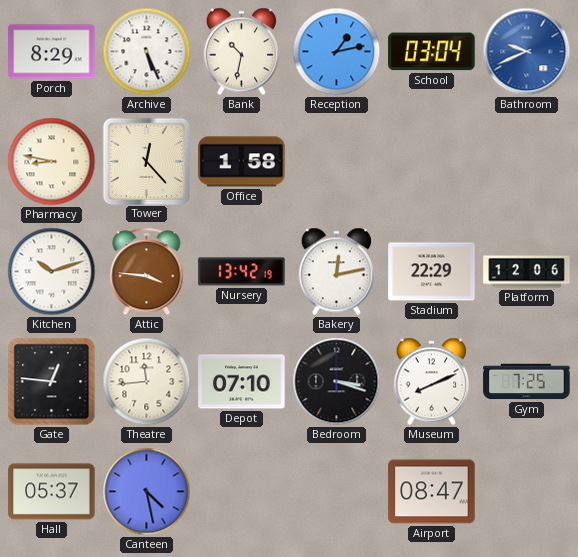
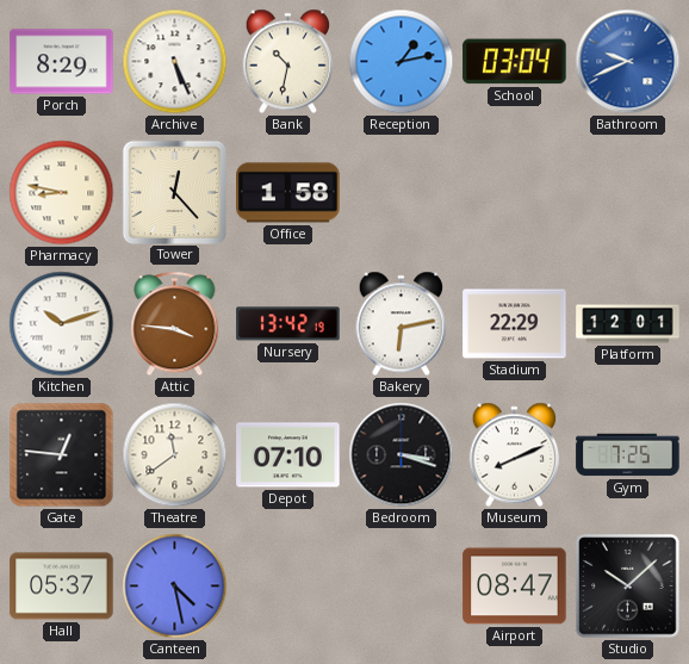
Bakery: 12:13 -> 6:13 (402, 324)
Platform: 12:06 -> 12:01 (628, 324)
Theatre: 11:44 -> 11:39 (175, 455)
Studio: none -> 10:08 (628, 587)
